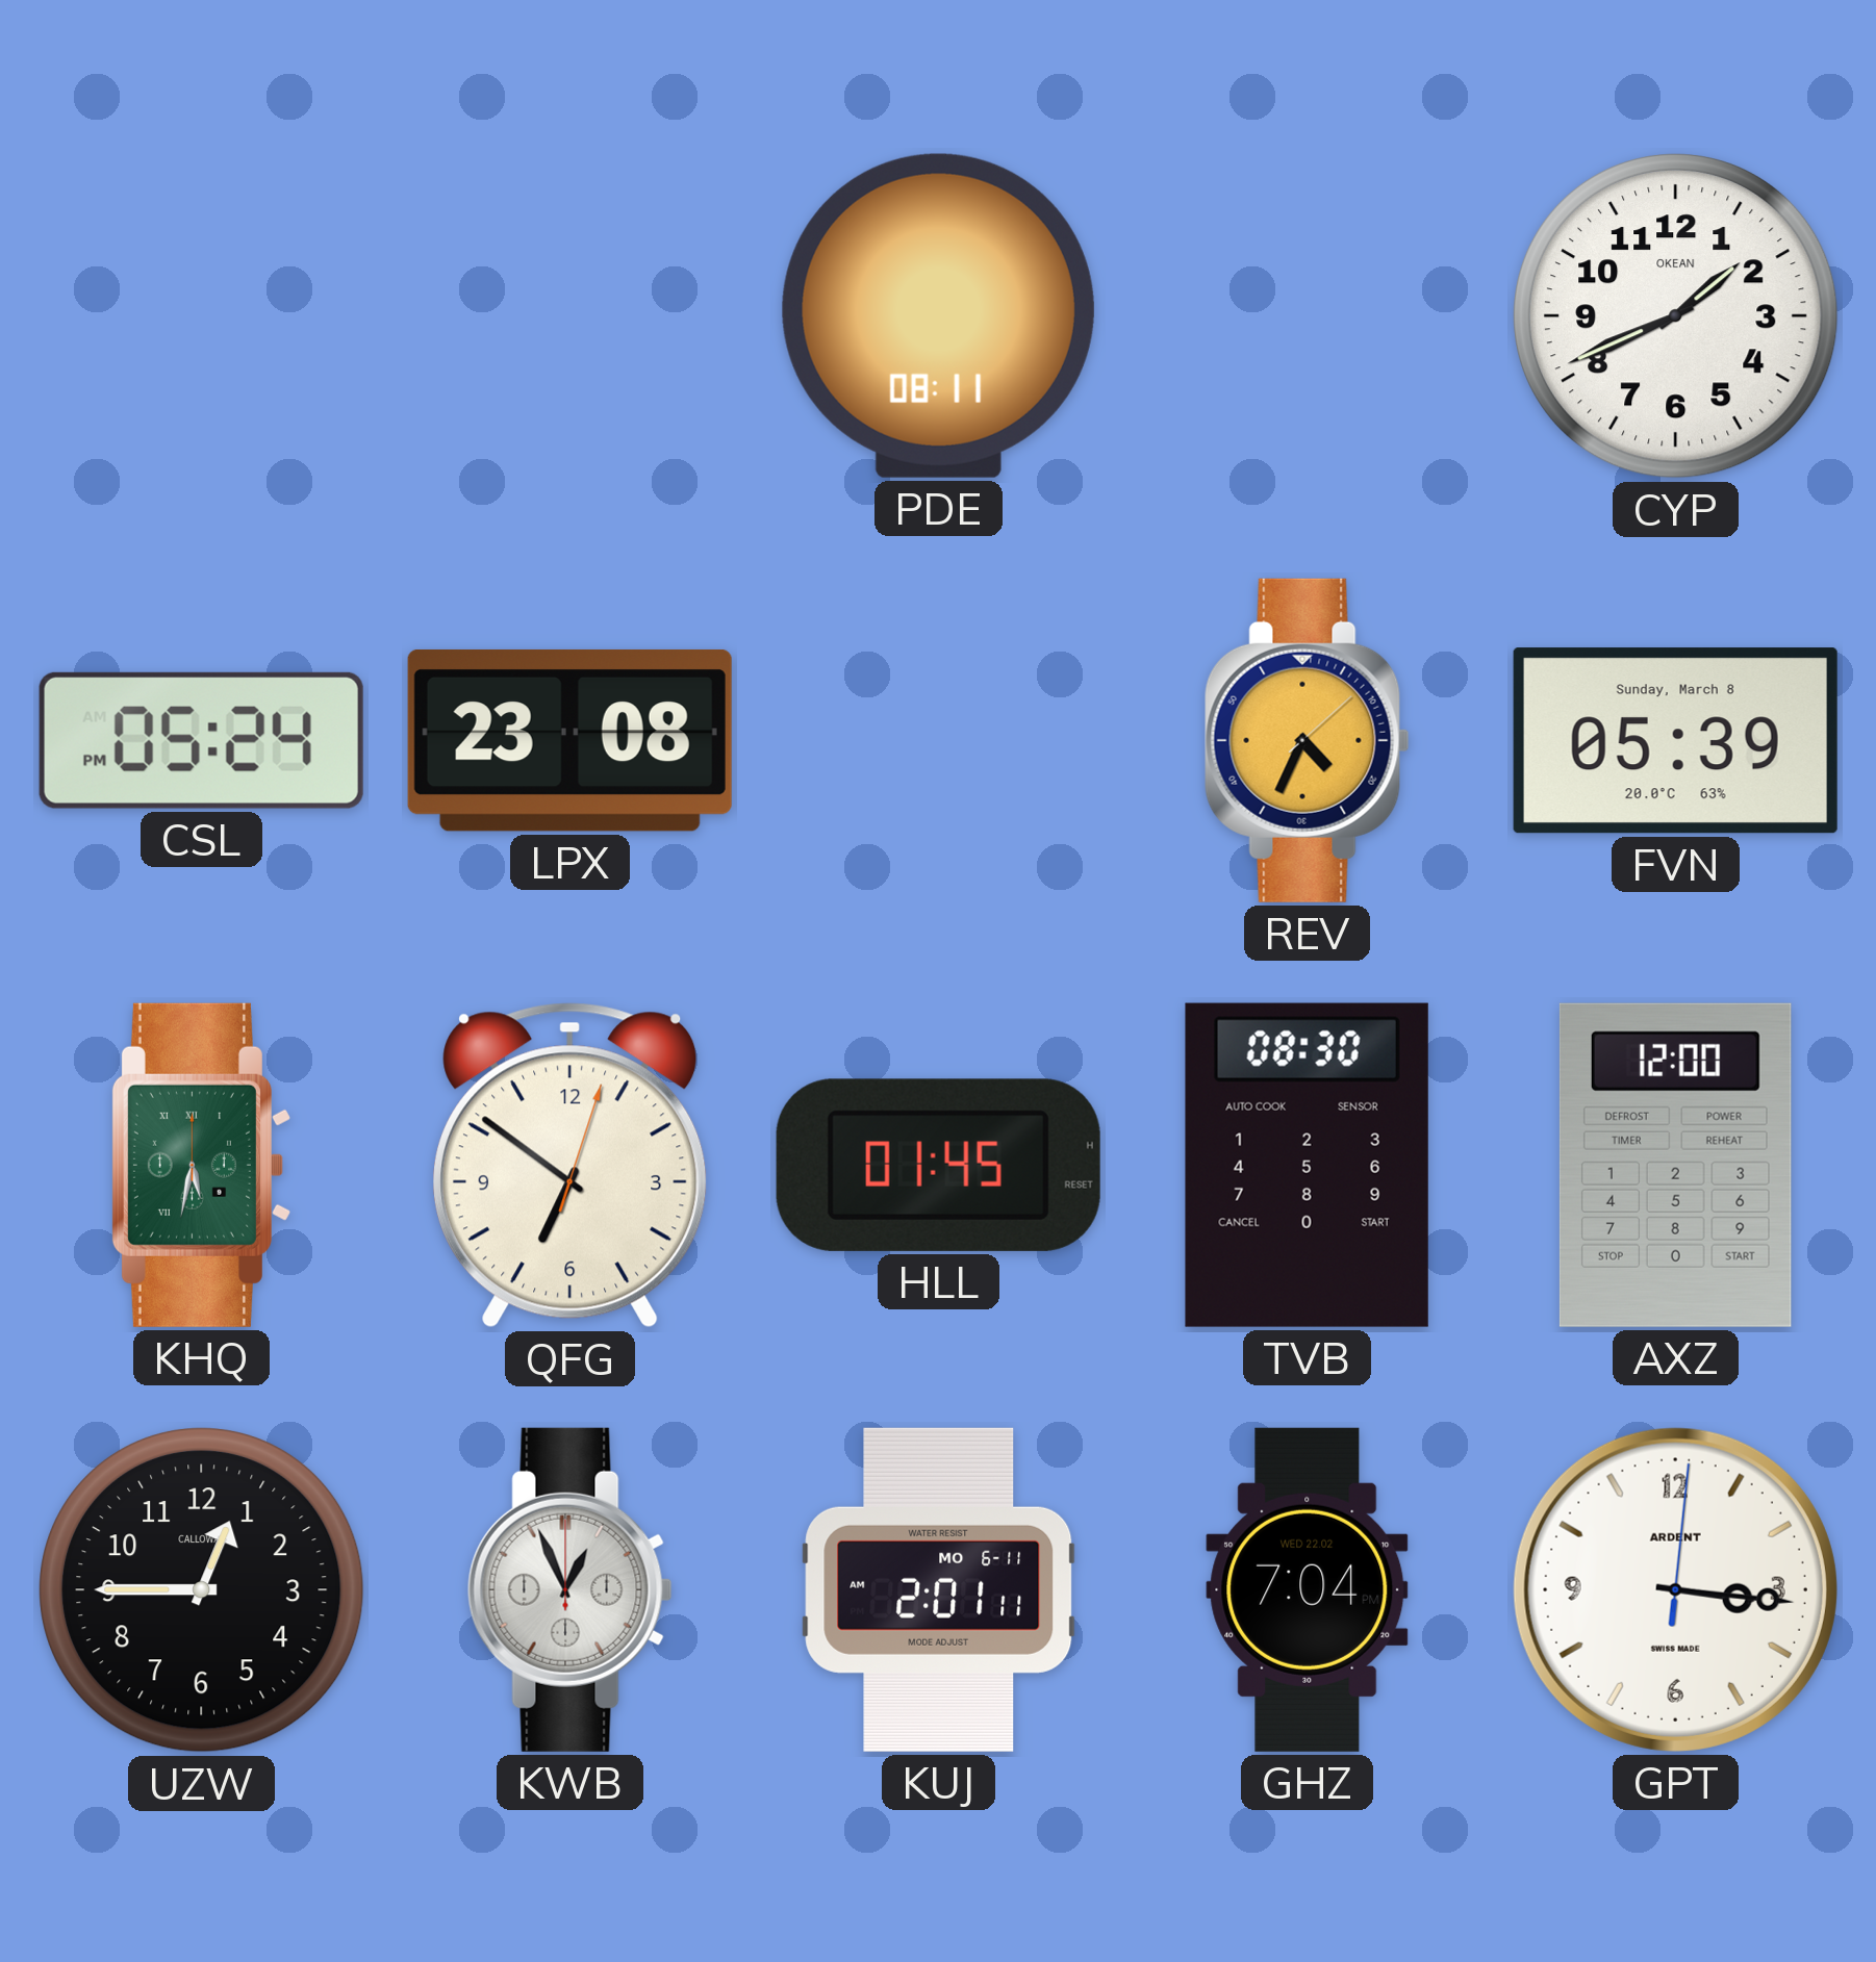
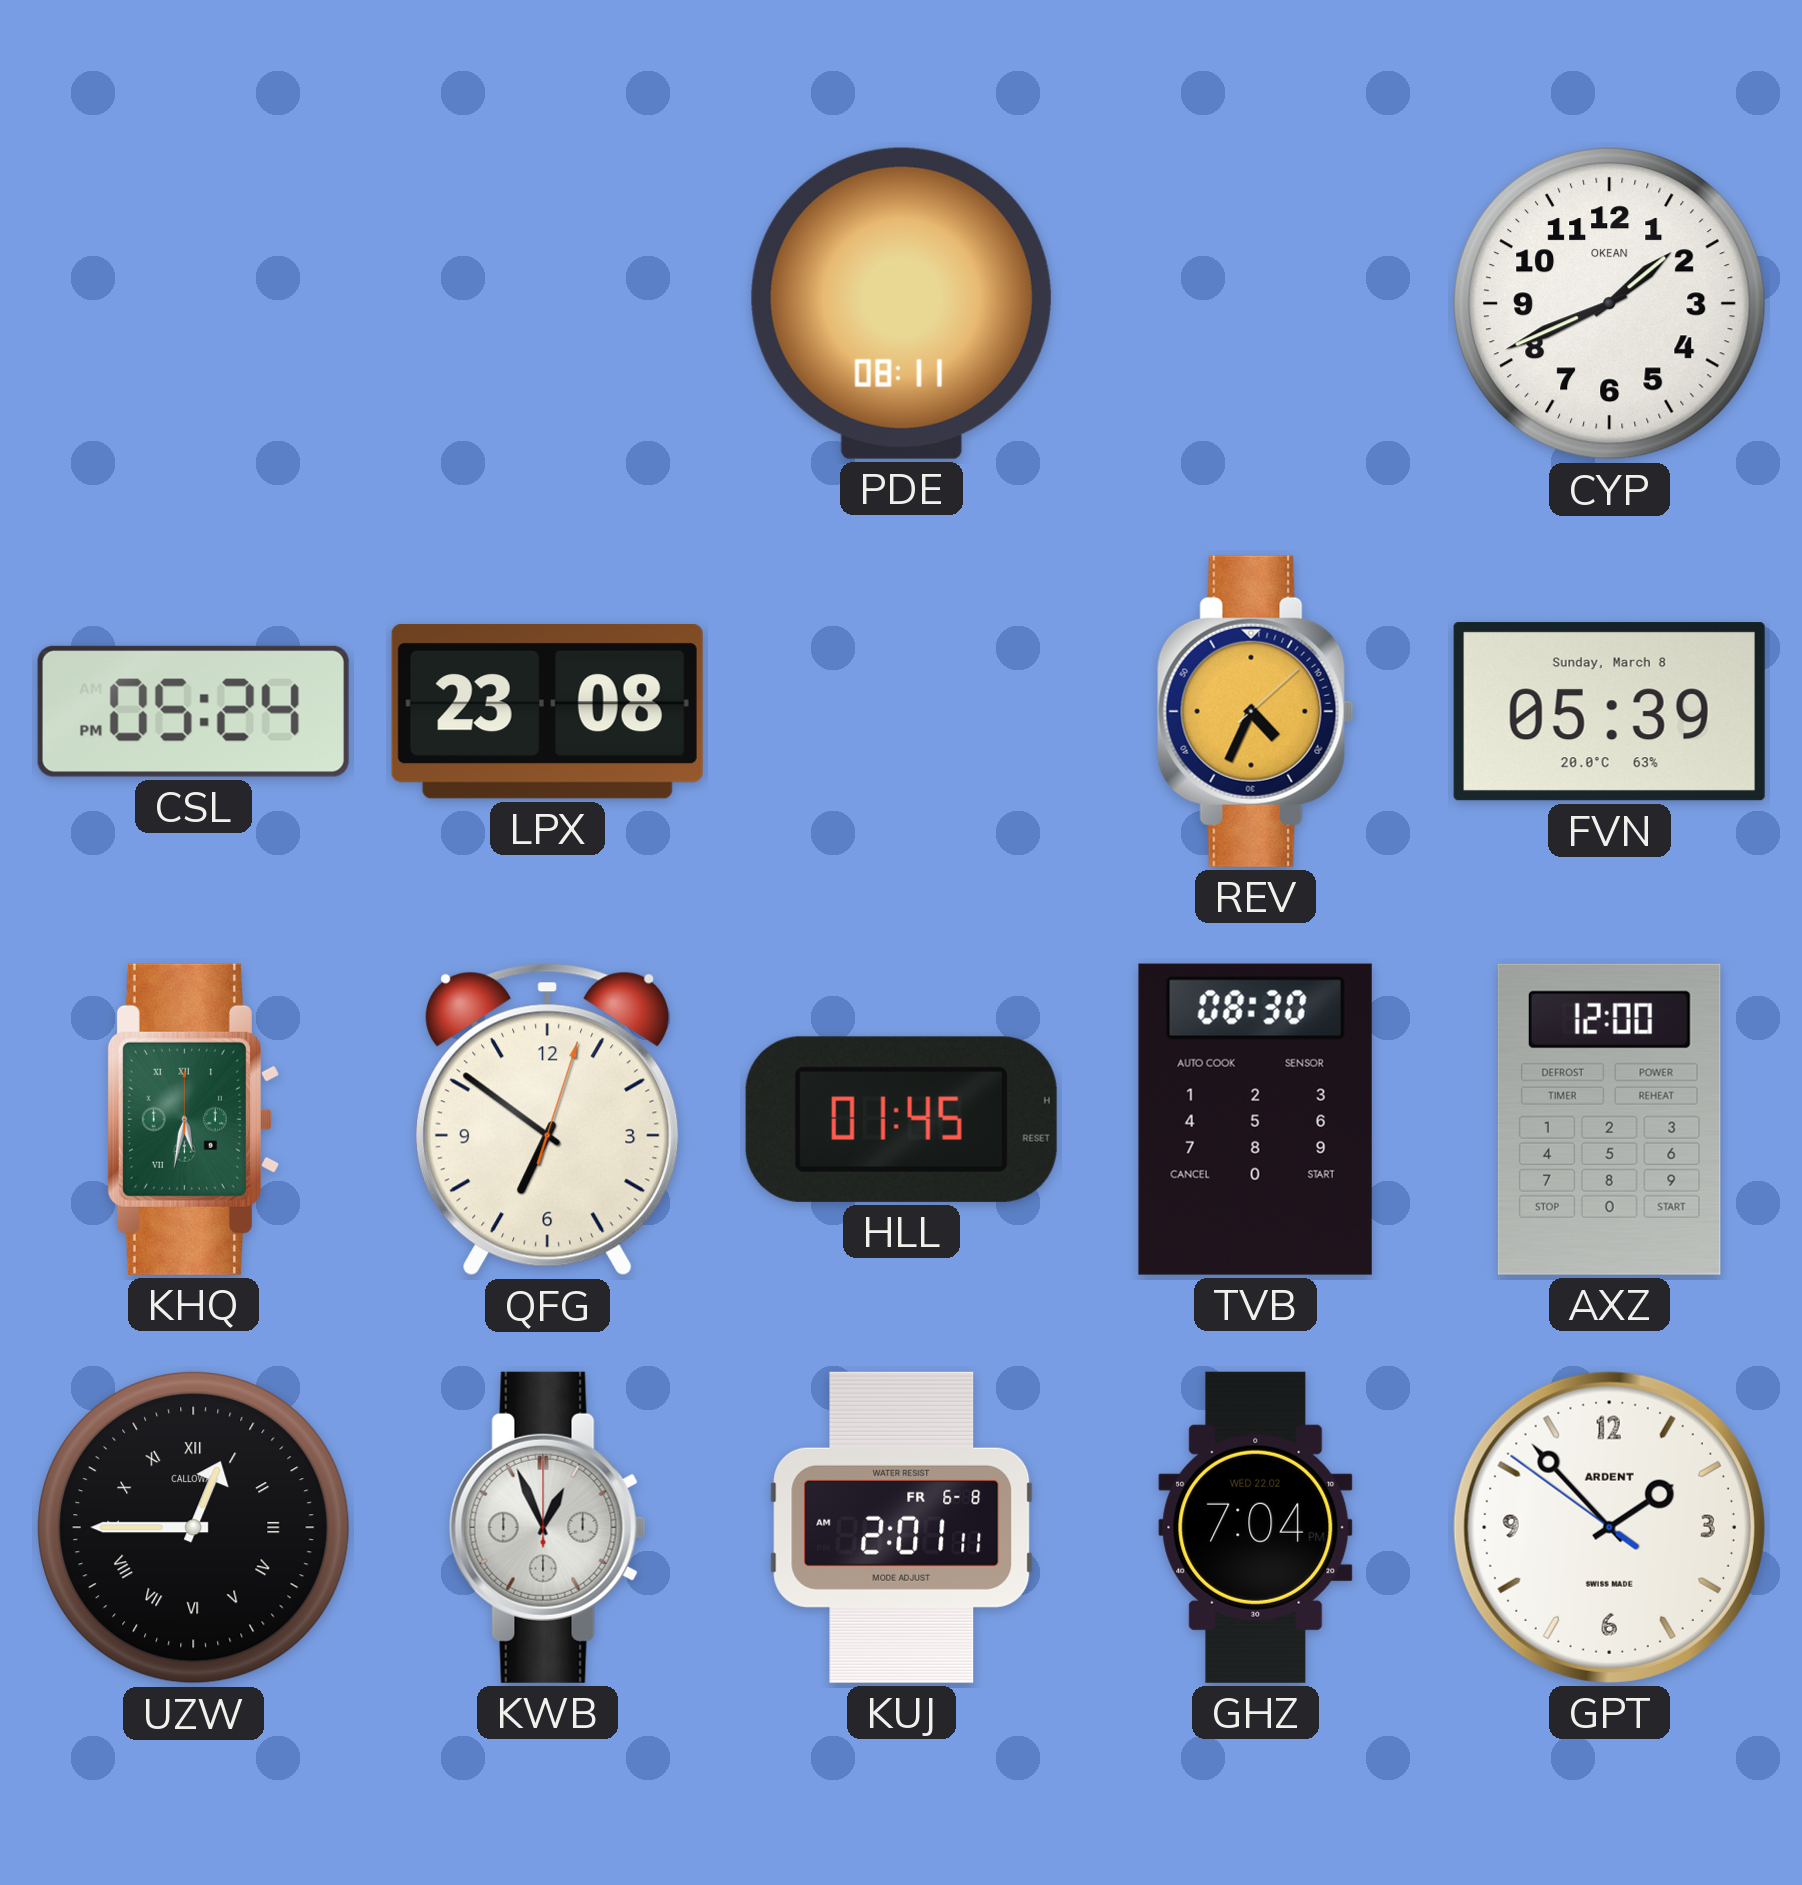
UZW numerals: Arabic -> Roman (194, 1528)
KUJ date: MO 6-11 -> FR 6-8 (902, 1527)
GPT: 3:16 -> 1:52 (1609, 1527)
